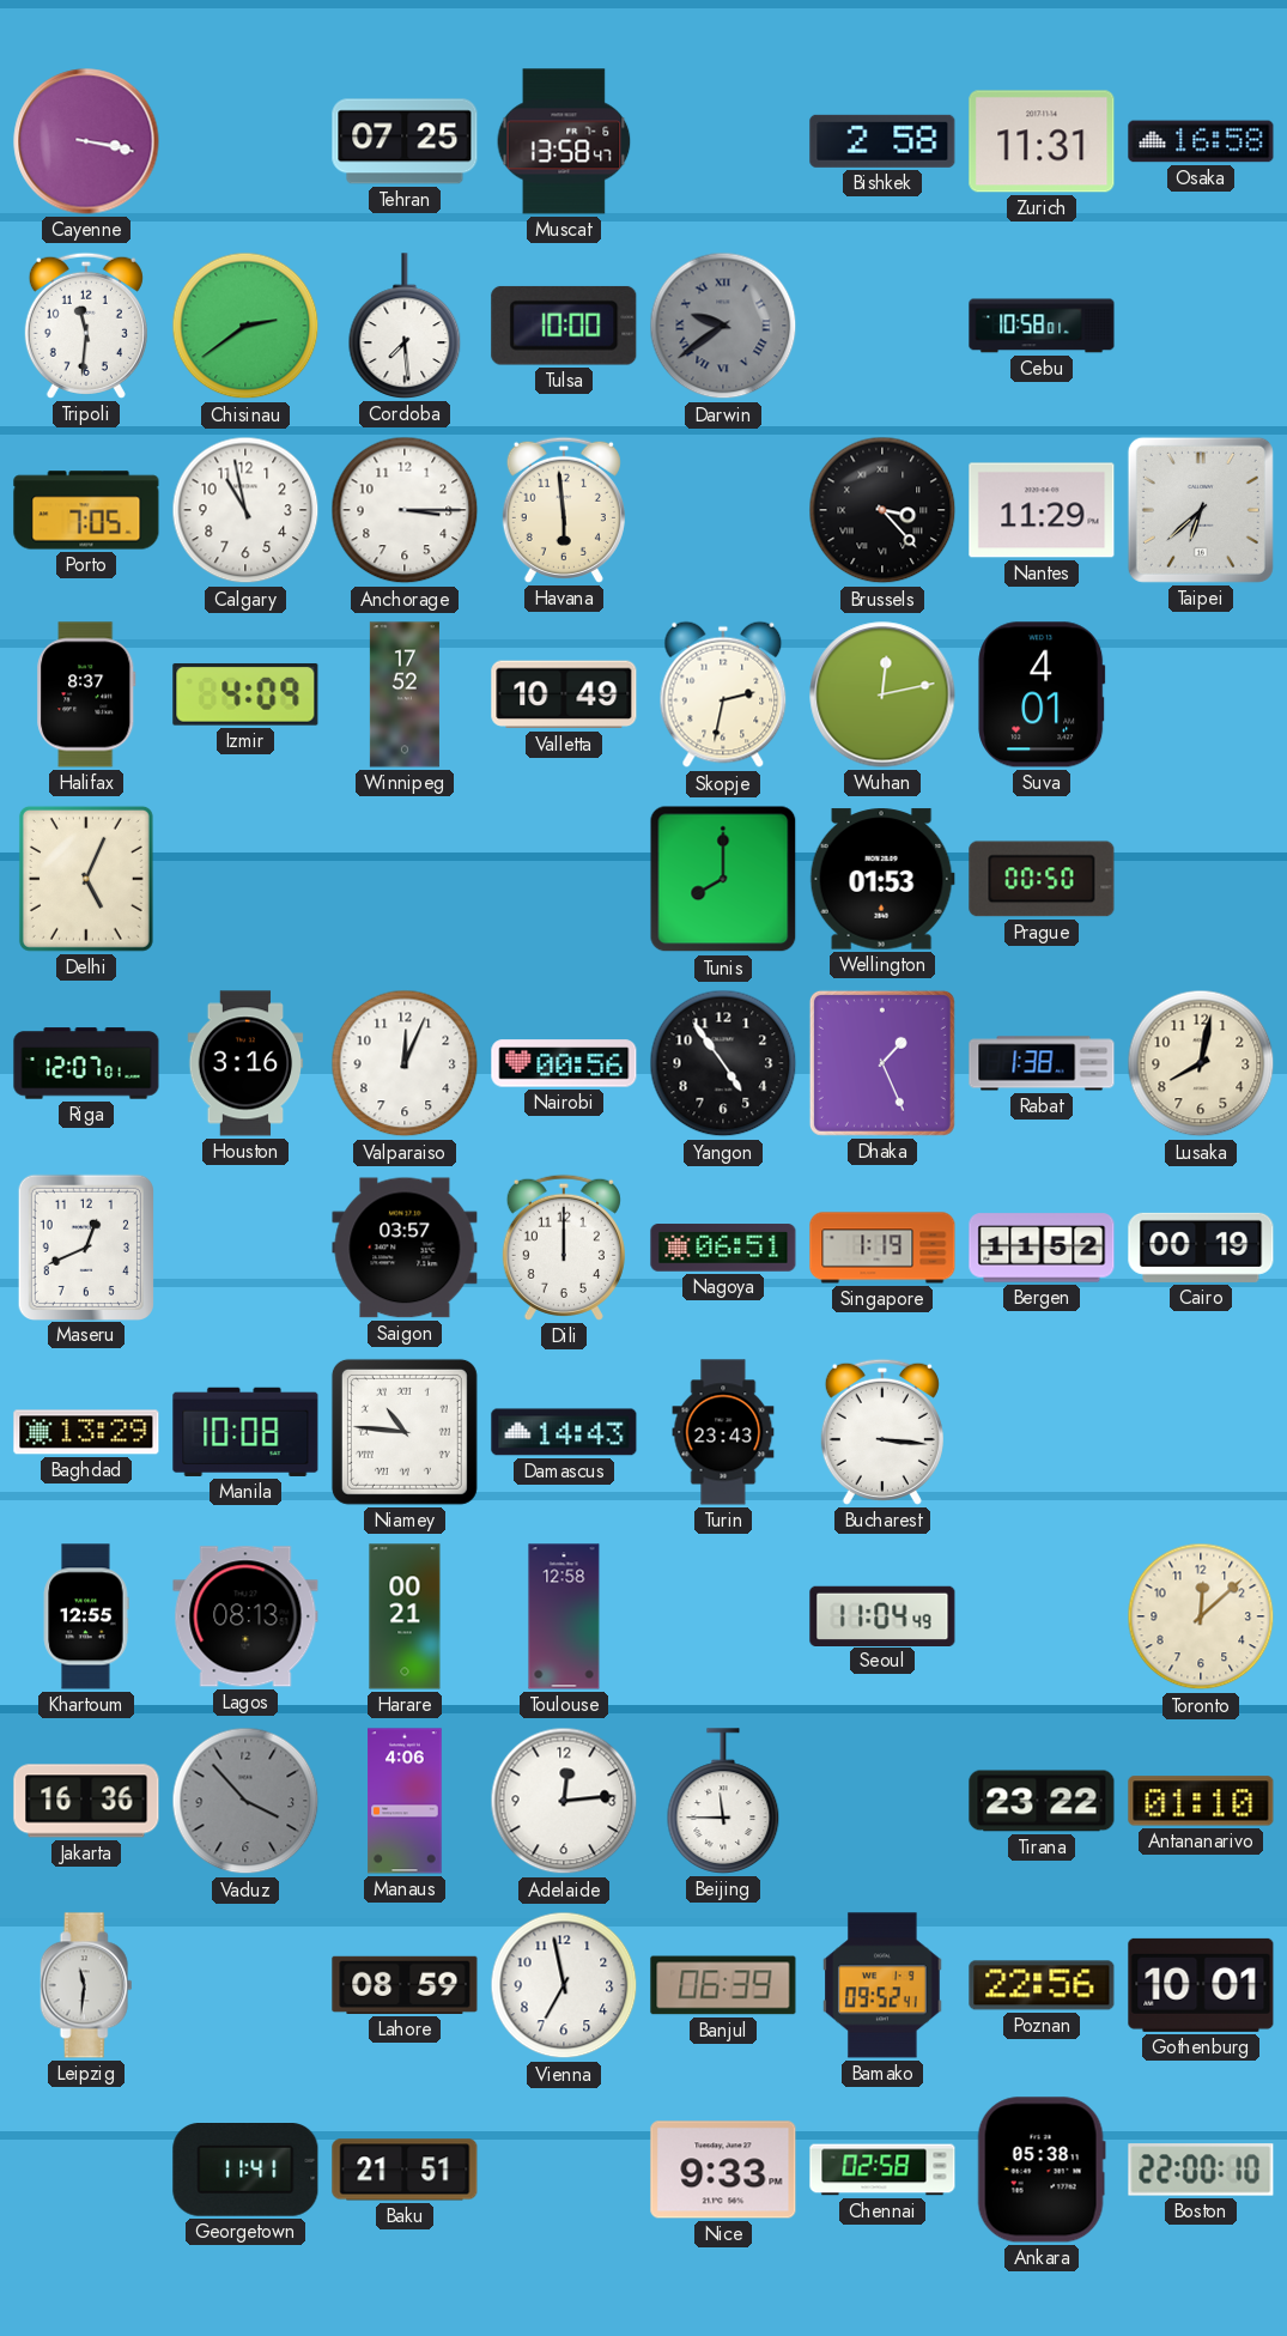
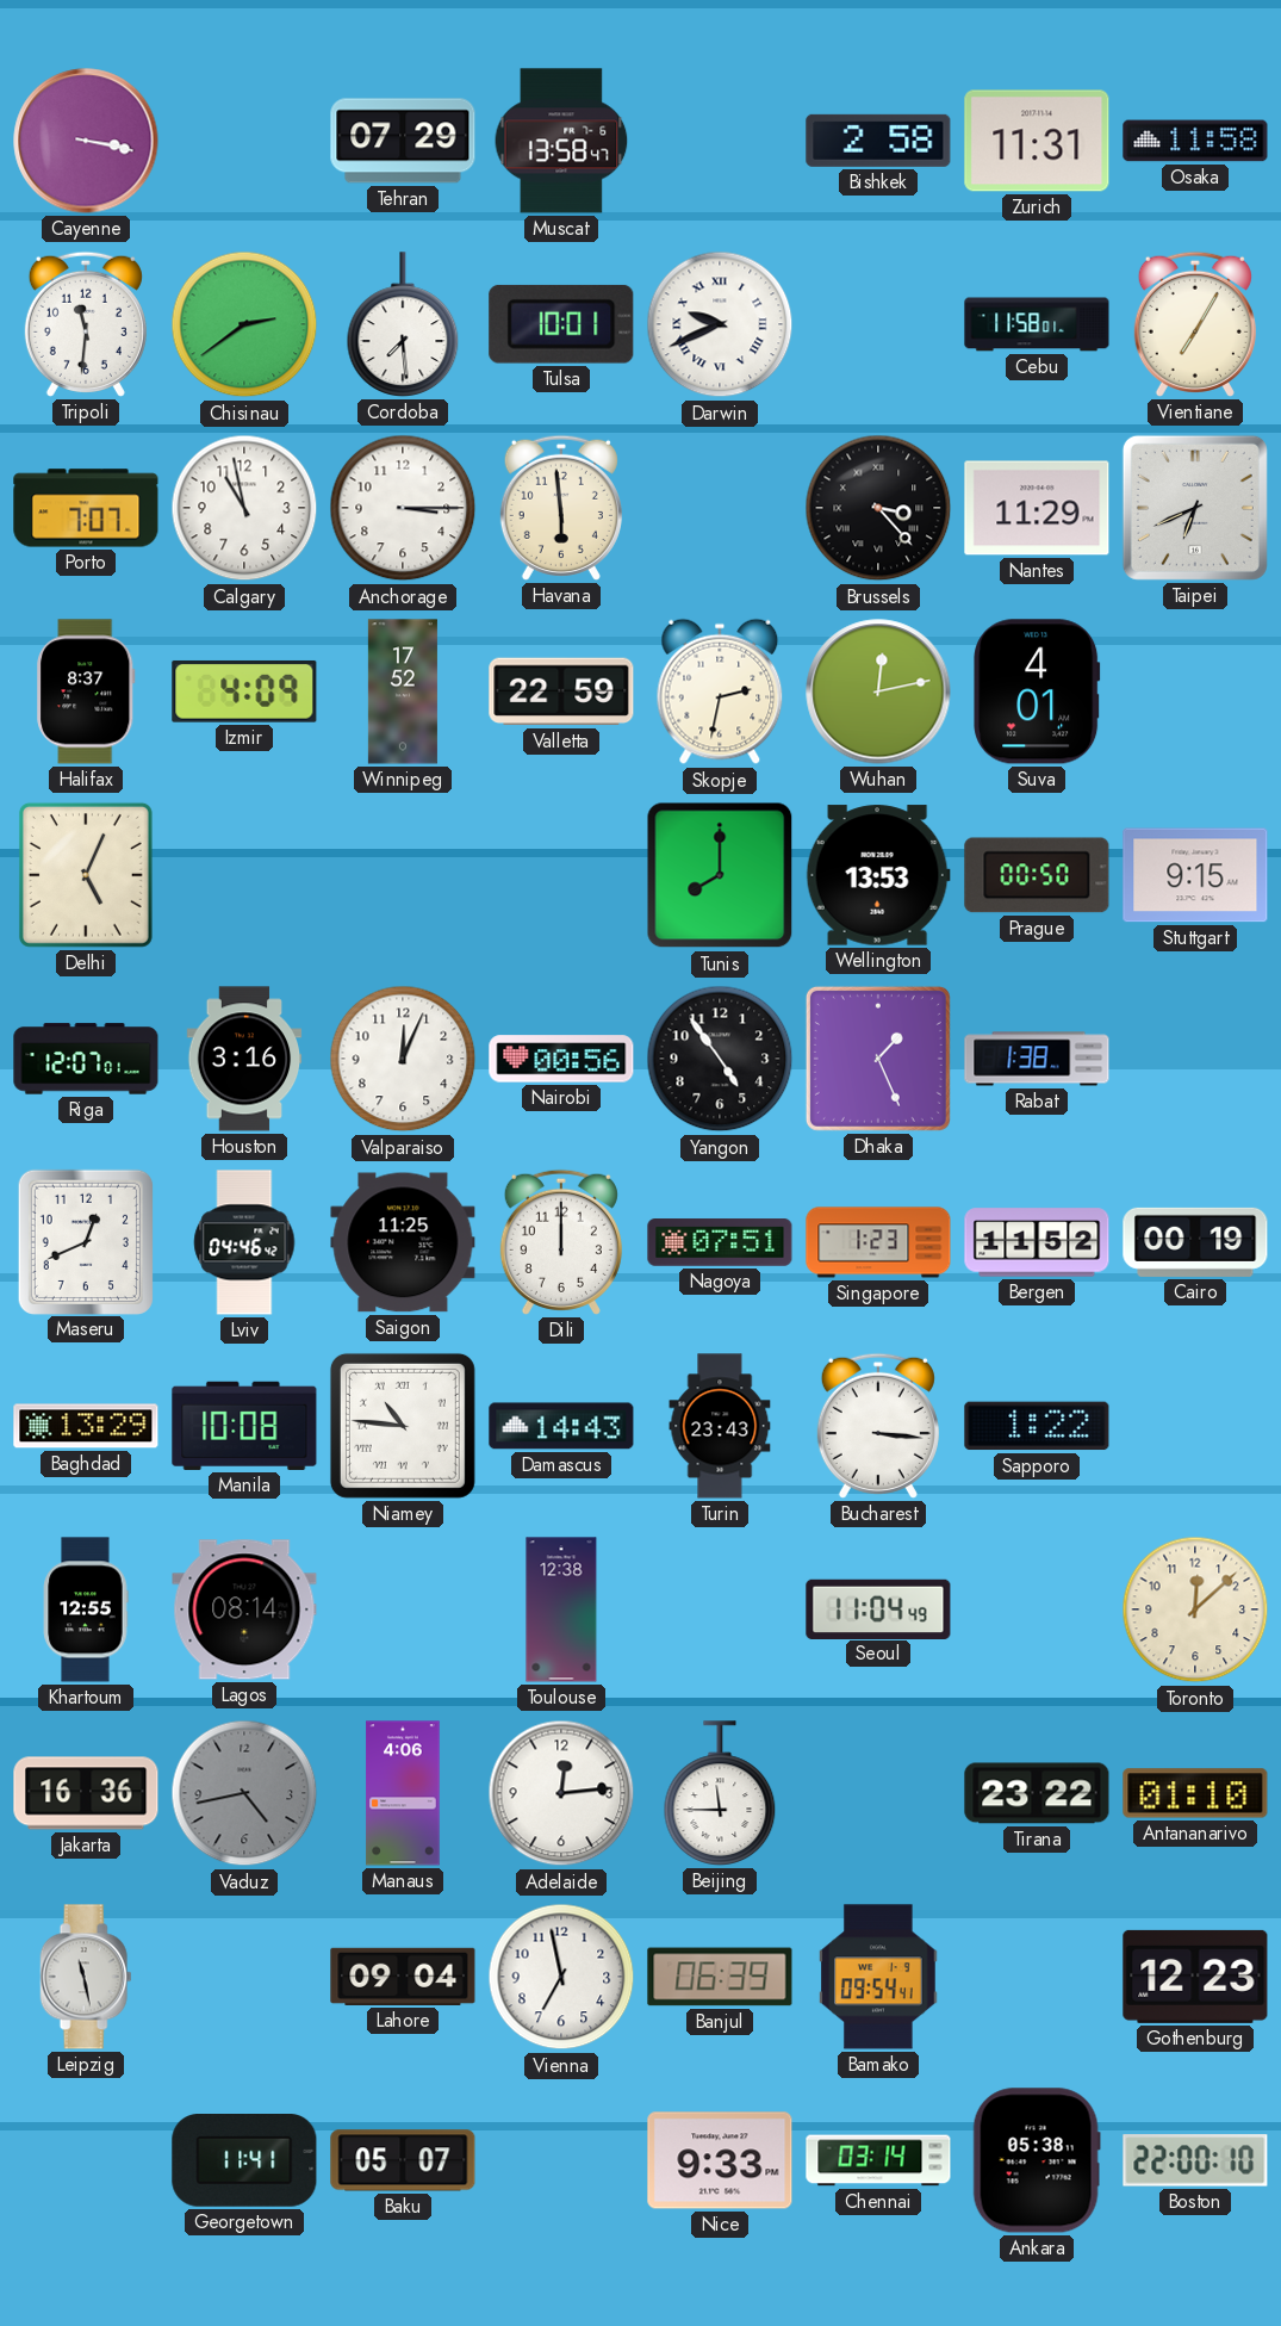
Tehran: 07:25 -> 07:29 (403, 141)
Osaka: 16:58 -> 11:58 (1195, 141)
Tulsa: 10:00 -> 10:01 (561, 324)
Darwin: 9:39 -> 9:41 (720, 324)
Darwin dial: grey -> white (720, 324)
Cebu: 10:58 -> 11:58 (1037, 324)
Vientiane: none -> 7:05 (1195, 324)
Porto: 7:05 -> 7:07 (86, 508)
Taipei: 6:38 -> 6:41 (1195, 508)
Valletta: 10:49 -> 22:59 (561, 691)
Wellington: 01:53 -> 13:53 (878, 875)
Stuttgart: none -> 9:15 (1195, 875)
Lusaka: 8:02 -> none (1201, 1063)
Lviv: none -> 04:46 (244, 1242)
Saigon: 03:57 -> 11:25 (403, 1242)
Nagoya: 06:51 -> 07:51 (720, 1242)
Singapore: 1:19 -> 1:23 (878, 1242)
Sapporo: none -> 1:22 (1037, 1426)
Lagos: 08:13 -> 08:14 (244, 1609)
Harare: 00:21 -> none (405, 1616)
Toulouse: 12:58 -> 12:38 (561, 1609)
Vaduz: 3:53 -> 4:43 (244, 1793)
Leipzig: 11:31 -> 11:28 (86, 1977)
Lahore: 08:59 -> 09:04 (403, 1977)
Bamako: 09:52 -> 09:54 (878, 1977)
Poznan: 22:56 -> none (1042, 1985)
Gothenburg: 10:01 -> 12:23 (1195, 1977)
Baku: 21:51 -> 05:07 (403, 2160)
Chennai: 02:58 -> 03:14 (878, 2160)
